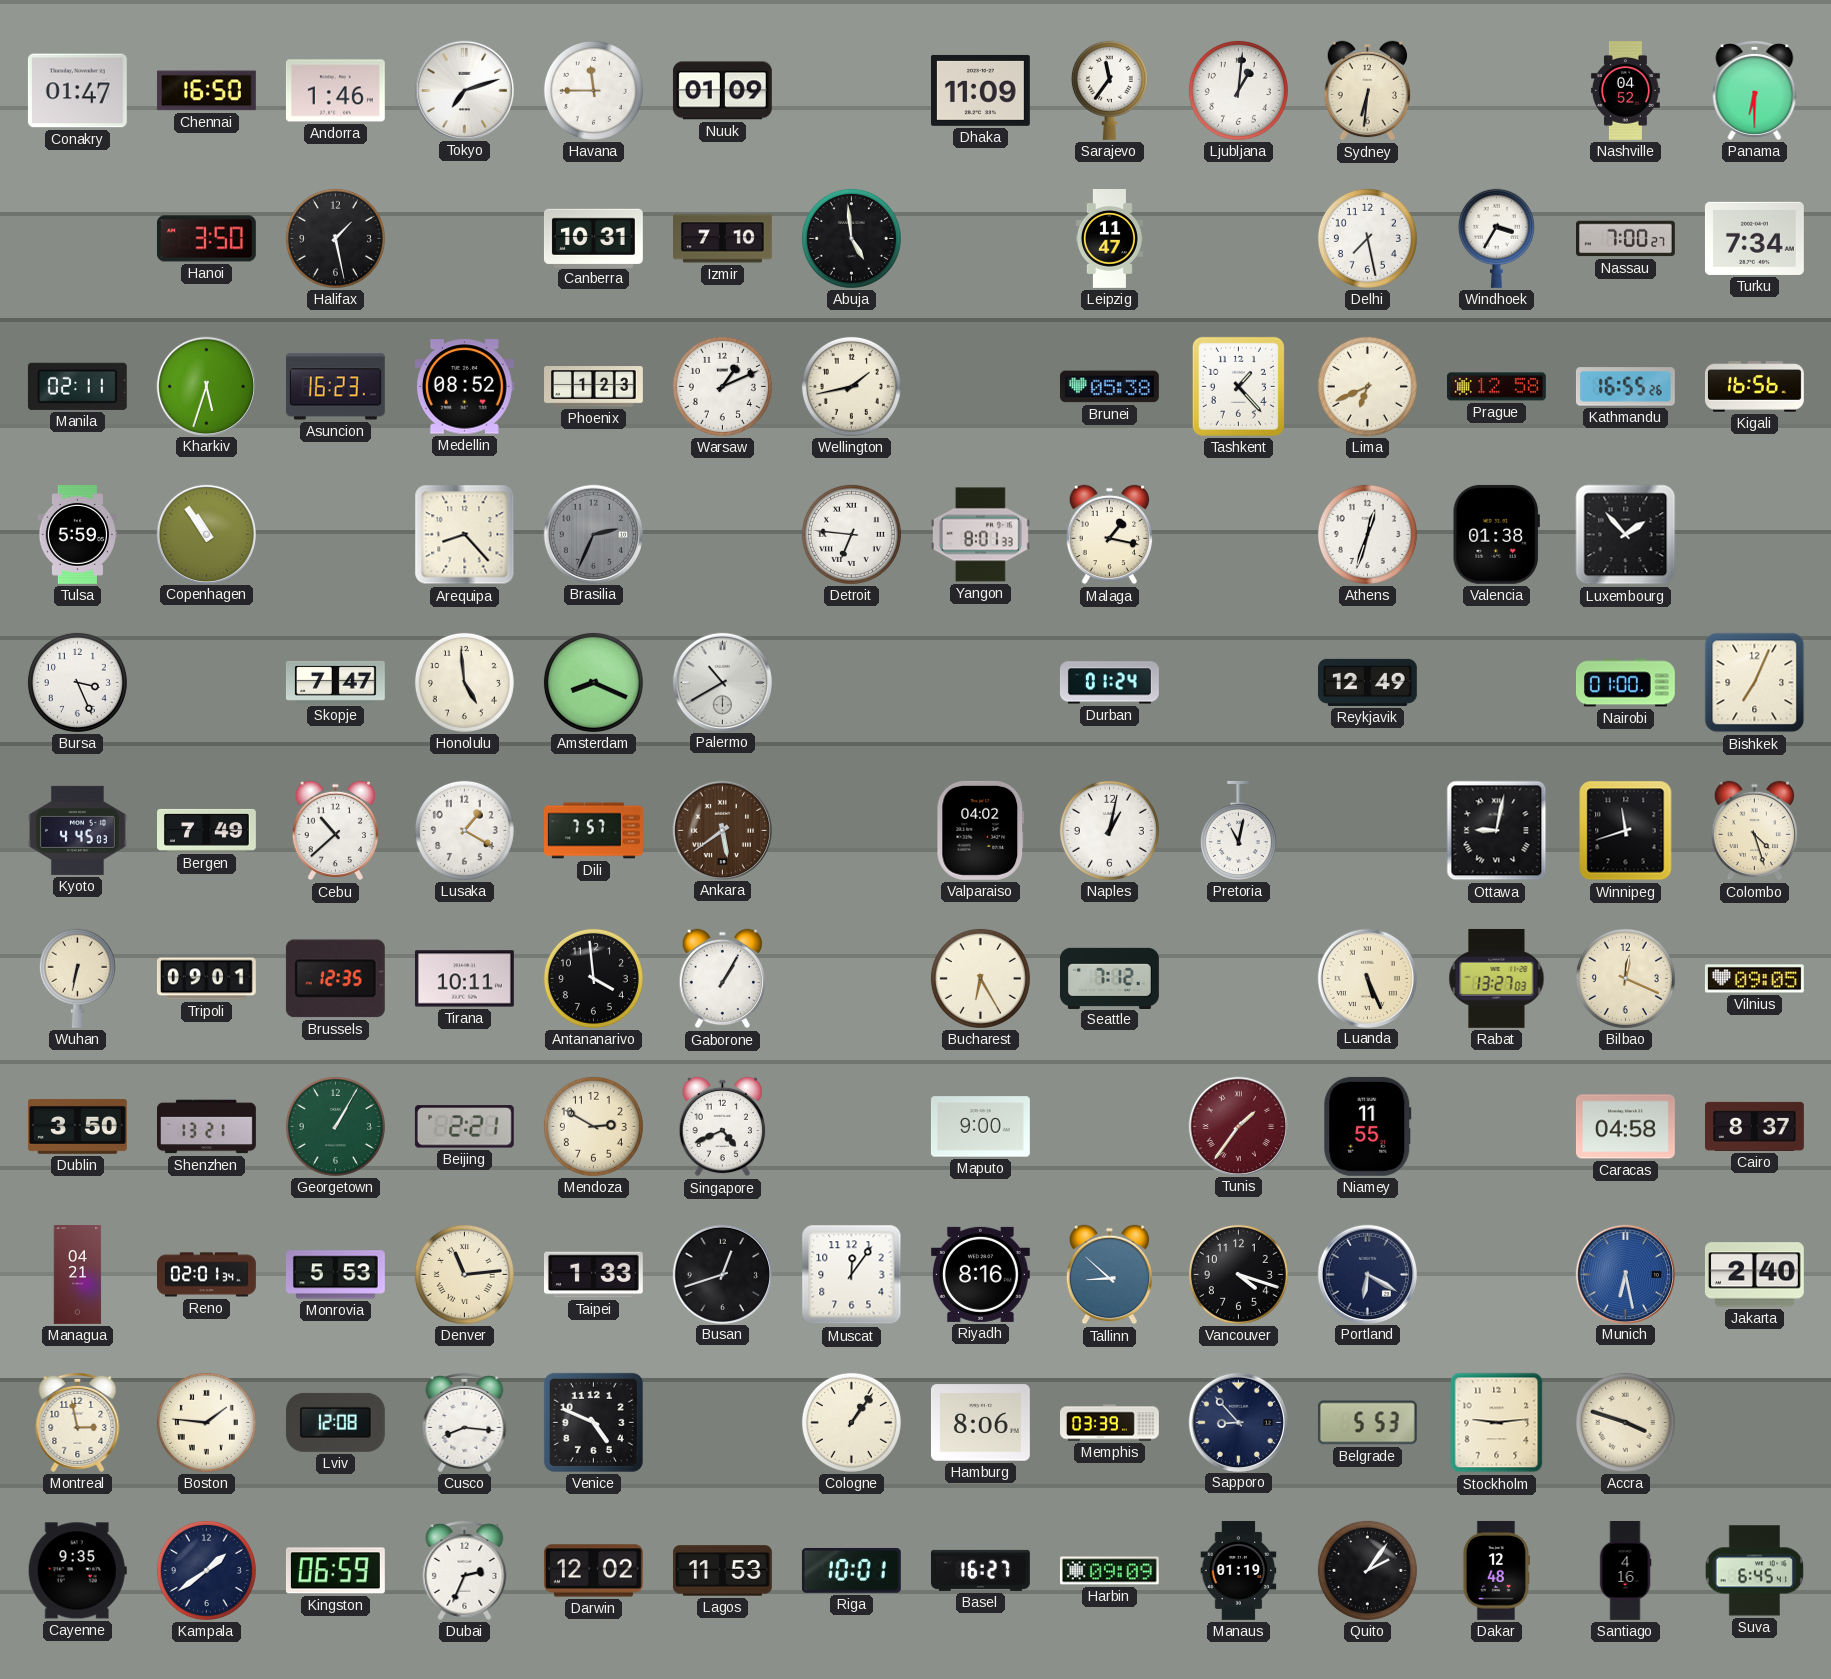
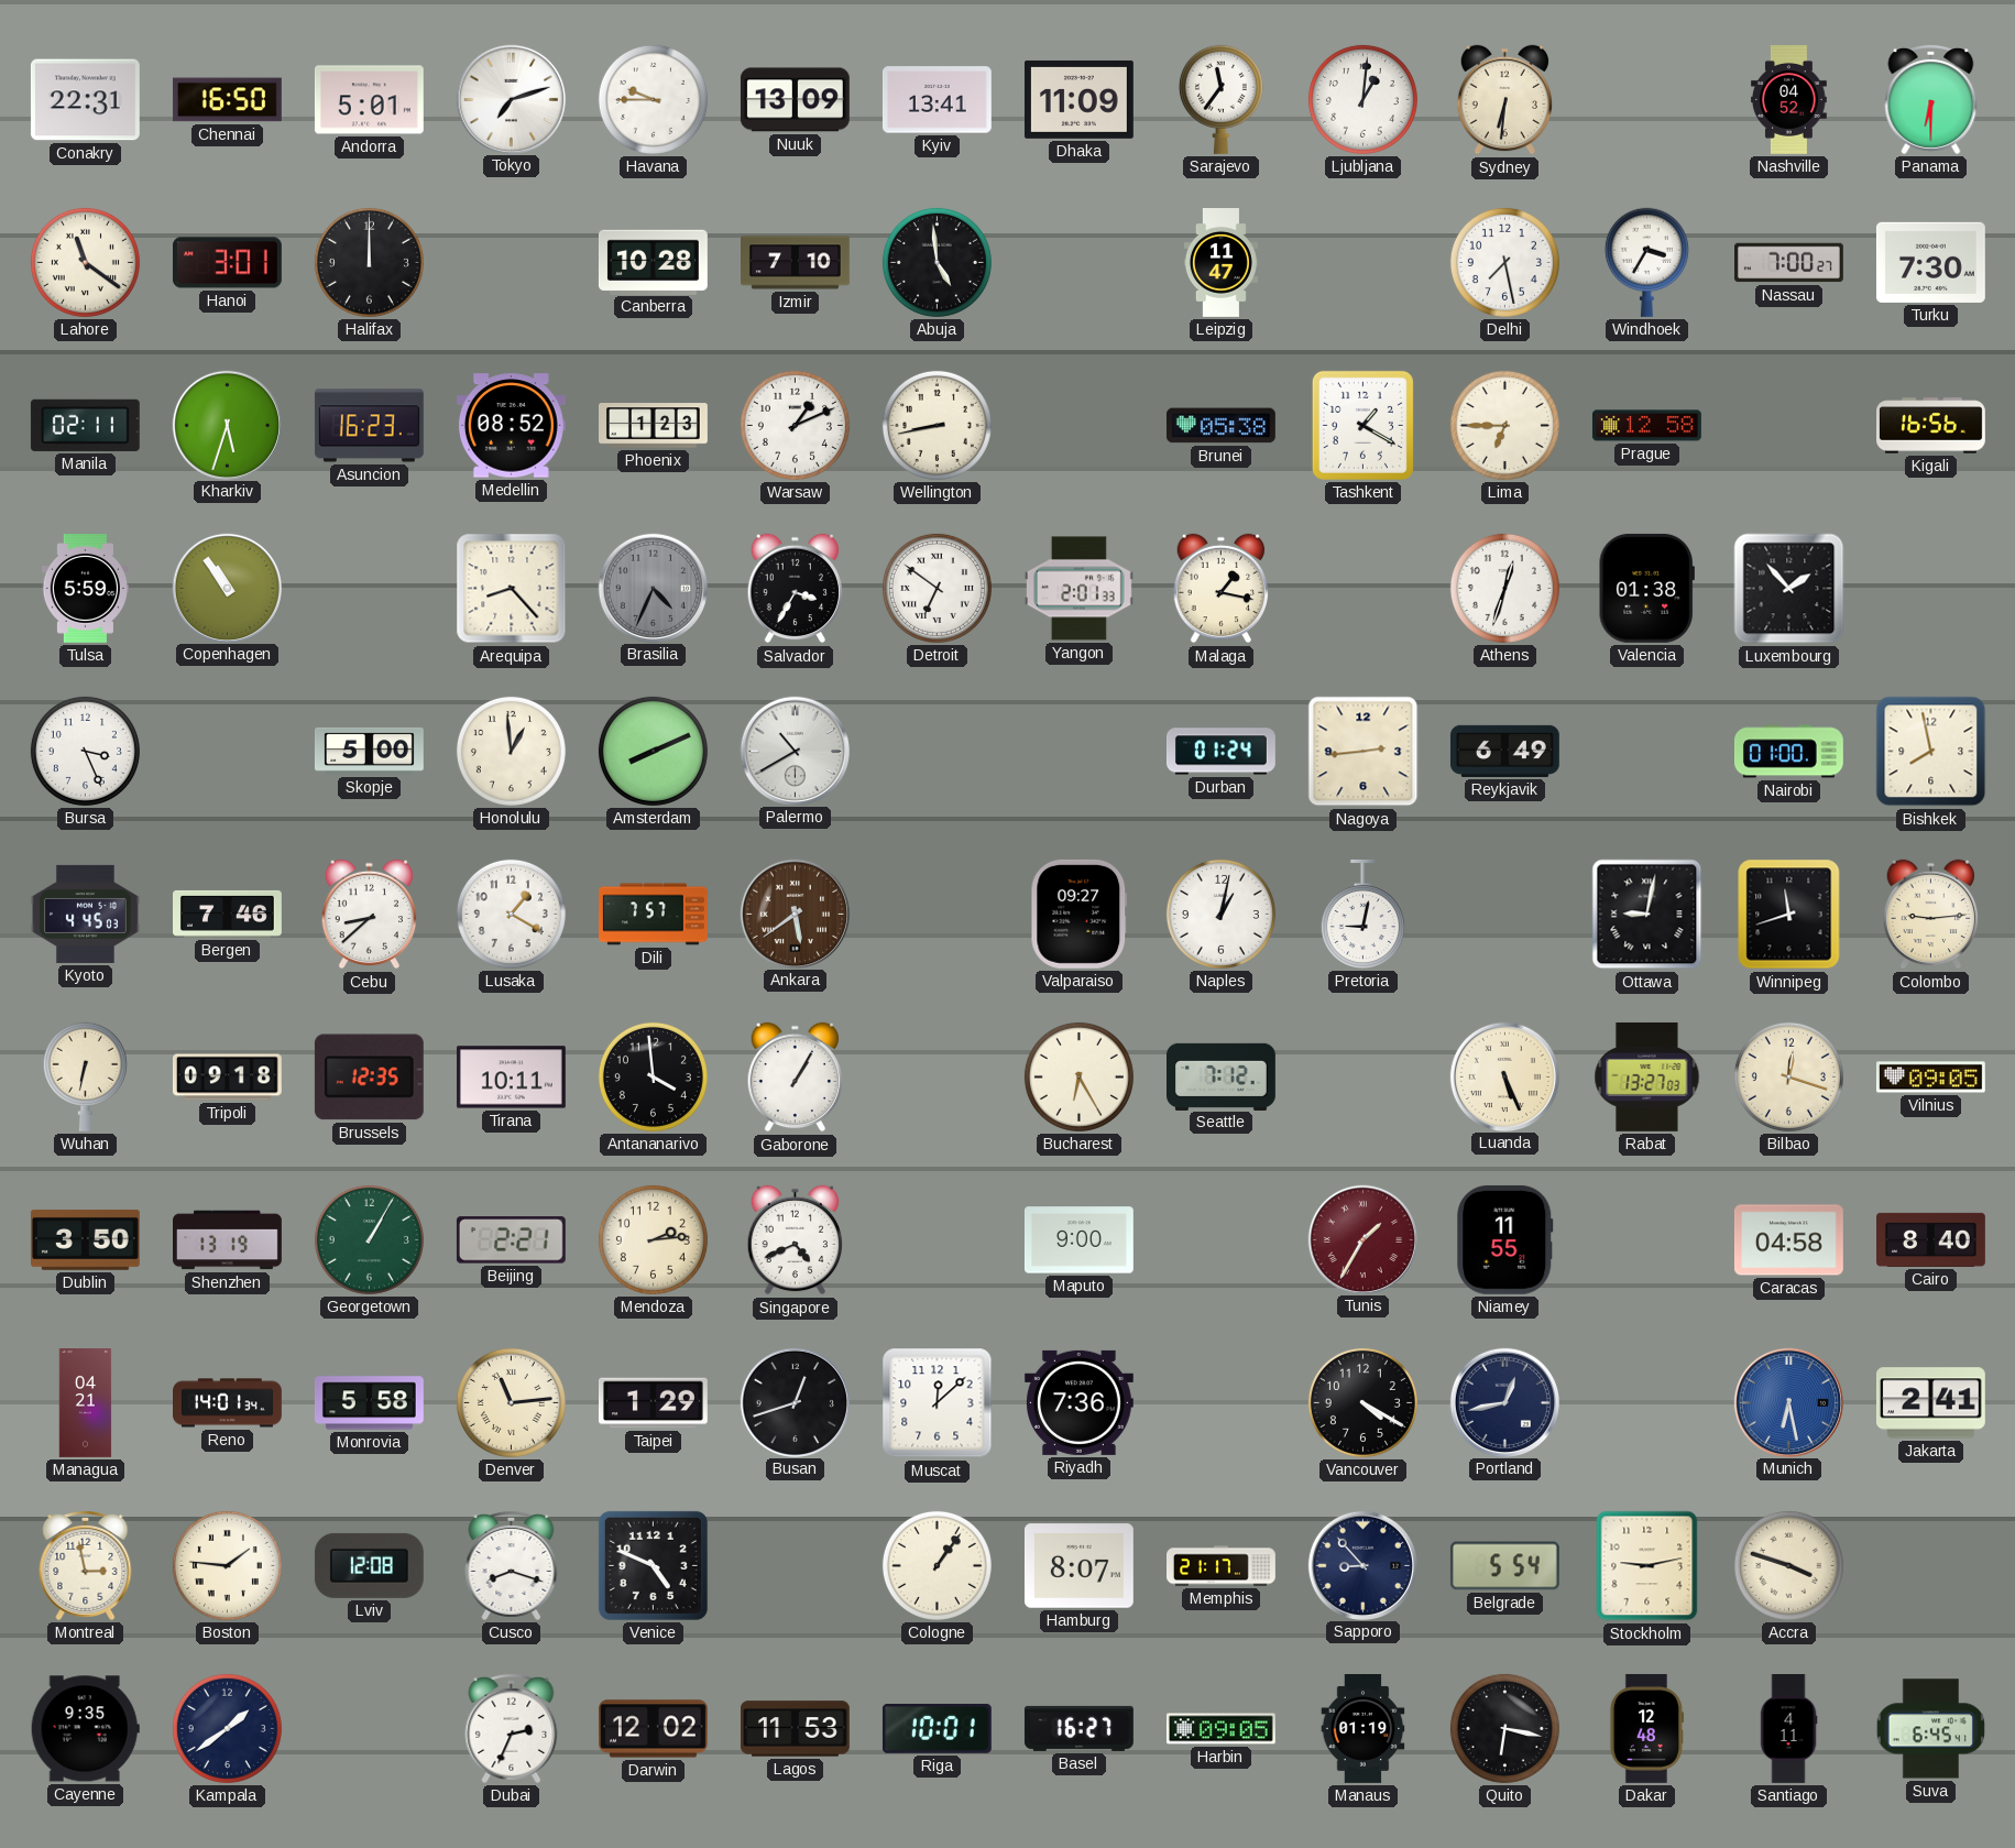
Conakry: 01:47 -> 22:31 (85, 100)
Andorra: 1:46 -> 5:01 (369, 100)
Havana: 11:45 -> 9:45 (653, 99)
Nuuk: 01:09 -> 13:09 (795, 100)
Kyiv: none -> 13:41 (937, 100)
Lahore: none -> 11:21 (85, 262)
Hanoi: 3:50 -> 3:01 (227, 263)
Halifax: 1:28 -> 12:00 (369, 262)
Canberra: 10:31 -> 10:28 (653, 262)
Turku: 7:34 -> 7:30 (1930, 262)
Wellington: 1:43 -> 8:43 (937, 425)
Tashkent: 1:23 -> 1:20 (1362, 425)
Lima: 6:41 -> 6:45 (1504, 425)
Kathmandu: 16:55 -> none (1625, 387)
Brasilia: 2:34 -> 4:34 (653, 588)
Salvador: none -> 3:35 (796, 589)
Detroit: 6:46 -> 6:51 (937, 588)
Yangon: 8:01 -> 2:01 (1078, 589)
Skopje: 7:47 -> 5:00 (369, 751)
Honolulu: 4:59 -> 12:59 (511, 751)
Amsterdam: 8:19 -> 8:11 (653, 751)
Nagoya: none -> 2:44 (1364, 752)
Reykjavik: 12:49 -> 6:49 (1504, 751)
Bishkek: 7:04 -> 7:58 (1931, 752)
Bergen: 7:49 -> 7:46 (228, 914)
Cebu: 10:38 -> 8:38 (370, 915)
Valparaiso: 04:02 -> 09:27 (1080, 914)
Pretoria: 11:02 -> 9:02 (1362, 914)
Colombo: 4:27 -> 9:14 (1931, 915)
Tripoli: 09:01 -> 09:18 (227, 1078)
Bilbao: 12:19 -> 12:18 (1788, 1076)
Shenzhen: 13:21 -> 13:19 (228, 1240)
Mendoza: 2:50 -> 2:14 (653, 1239)
Tunis: 1:36 -> 1:35 (1362, 1239)
Cairo: 8:37 -> 8:40 (1931, 1239)
Reno: 02:01 -> 14:01 (228, 1403)
Monrovia: 5:53 -> 5:58 (369, 1403)
Taipei: 1:33 -> 1:29 (654, 1403)
Muscat: 12:06 -> 12:08 (938, 1403)
Riyadh: 8:16 -> 7:36 (1078, 1402)
Tallinn: 8:52 -> none (1110, 1275)
Vancouver: 4:18 -> 4:20 (1362, 1402)
Portland: 6:20 -> 12:43 (1504, 1402)
Jakarta: 2:40 -> 2:41 (1930, 1403)
Cusco: 8:16 -> 8:18 (512, 1565)
Hamburg: 8:06 -> 8:07 (1078, 1566)
Memphis: 03:39 -> 21:17 (1222, 1566)
Belgrade: 5:53 -> 5:54 (1504, 1566)
Stockholm: 9:14 -> 9:13 (1647, 1566)
Kingston: 06:59 -> none (335, 1571)
Harbin: 09:09 -> 09:05 (1220, 1729)
Quito: 2:06 -> 6:17 (1504, 1728)
Santiago: 4:16 -> 4:11 (1788, 1729)
